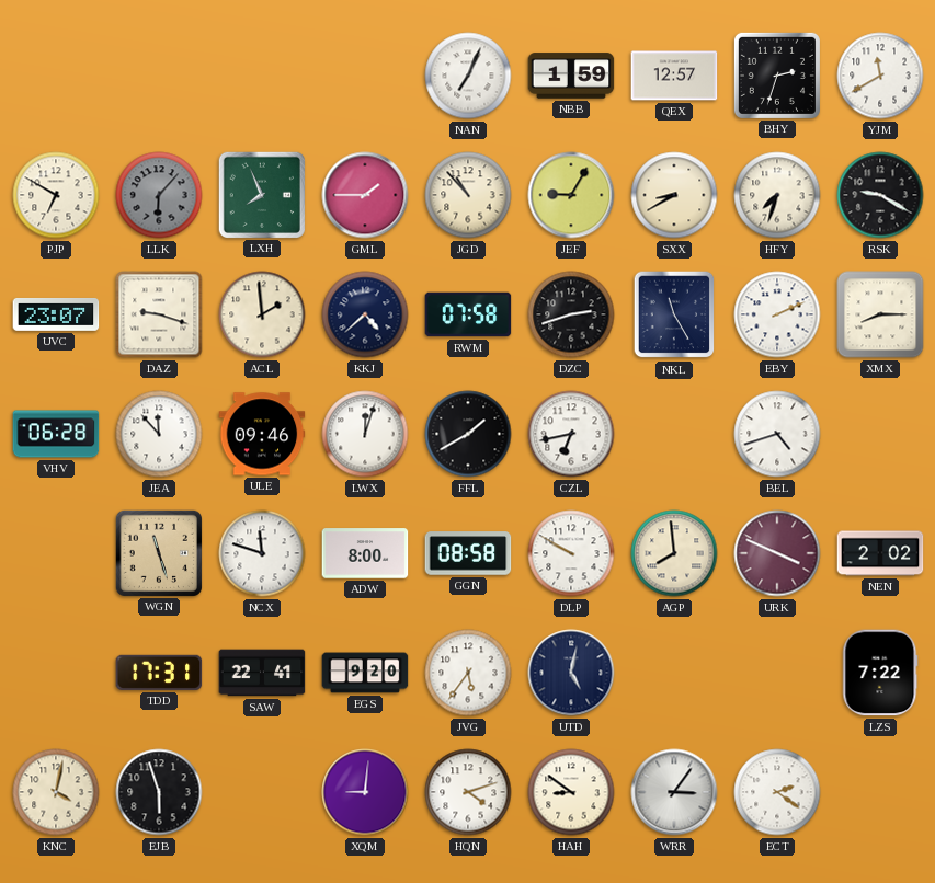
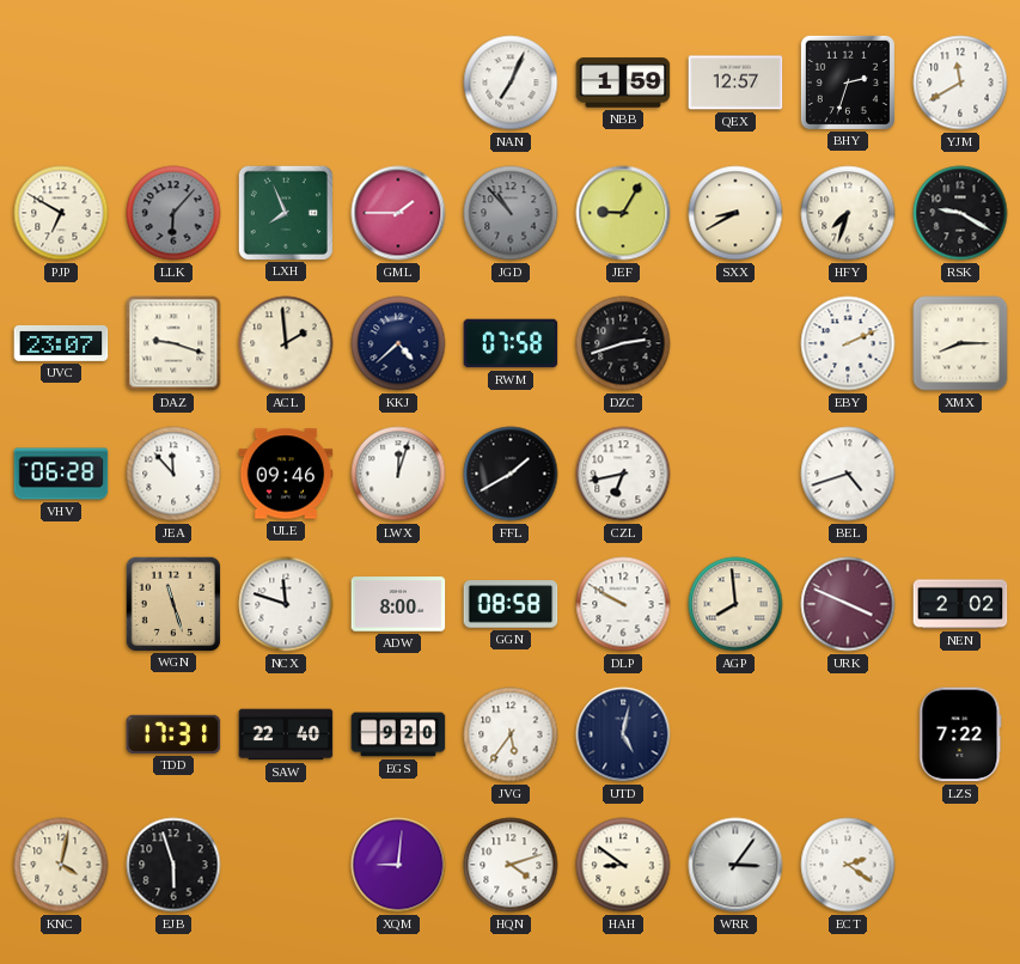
JGD dial: cream -> grey (511, 213)
NKL: 11:25 -> none (674, 314)
SAW: 22:41 -> 22:40 (286, 734)
